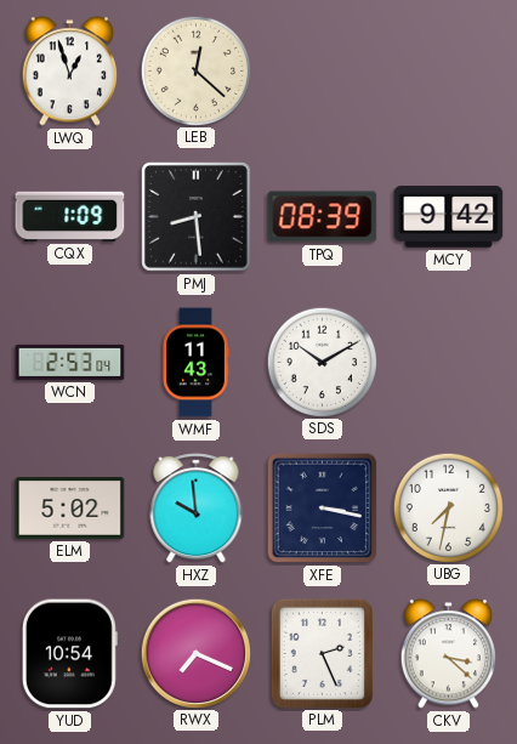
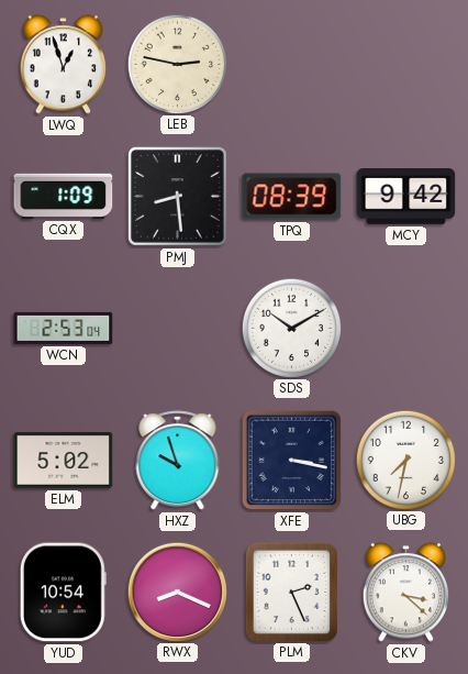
LEB: 12:22 -> 2:47 (177, 64)
WMF: 11:43 -> none (195, 363)
HXZ: 9:59 -> 9:57 (178, 461)
RWX: 7:19 -> 8:19 (177, 592)
